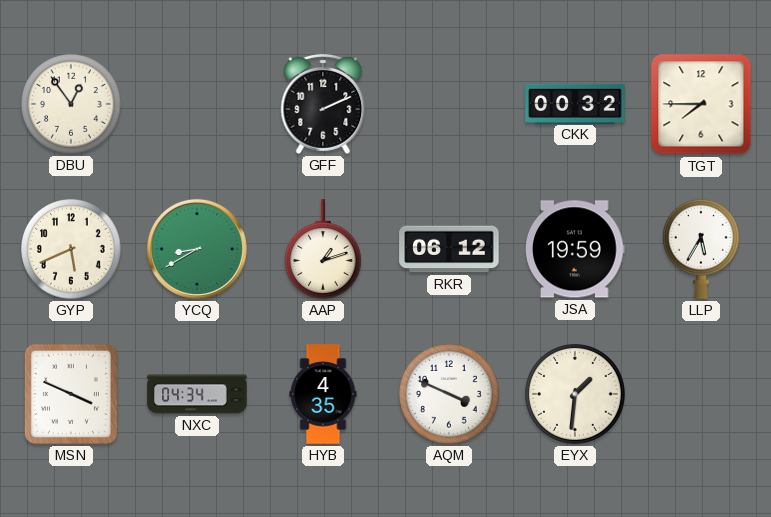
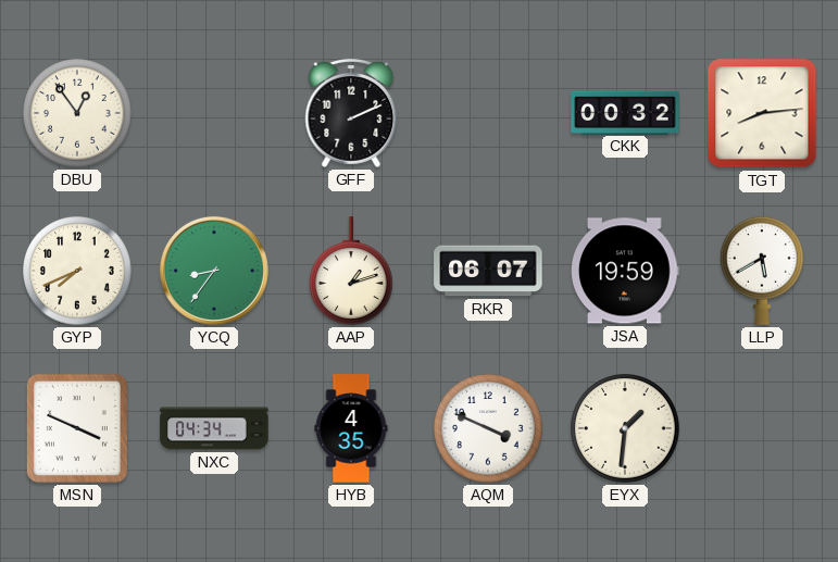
TGT: 7:45 -> 8:14 (762, 113)
GYP: 5:41 -> 7:41 (78, 272)
YCQ: 8:40 -> 8:36 (214, 271)
RKR: 06:12 -> 06:07 (488, 271)
LLP: 5:35 -> 5:40 (763, 271)
